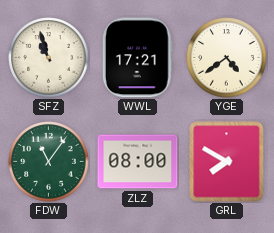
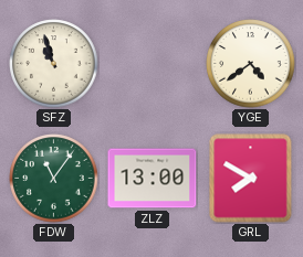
WWL: 17:21 -> none (137, 58)
ZLZ: 08:00 -> 13:00 (153, 179)
